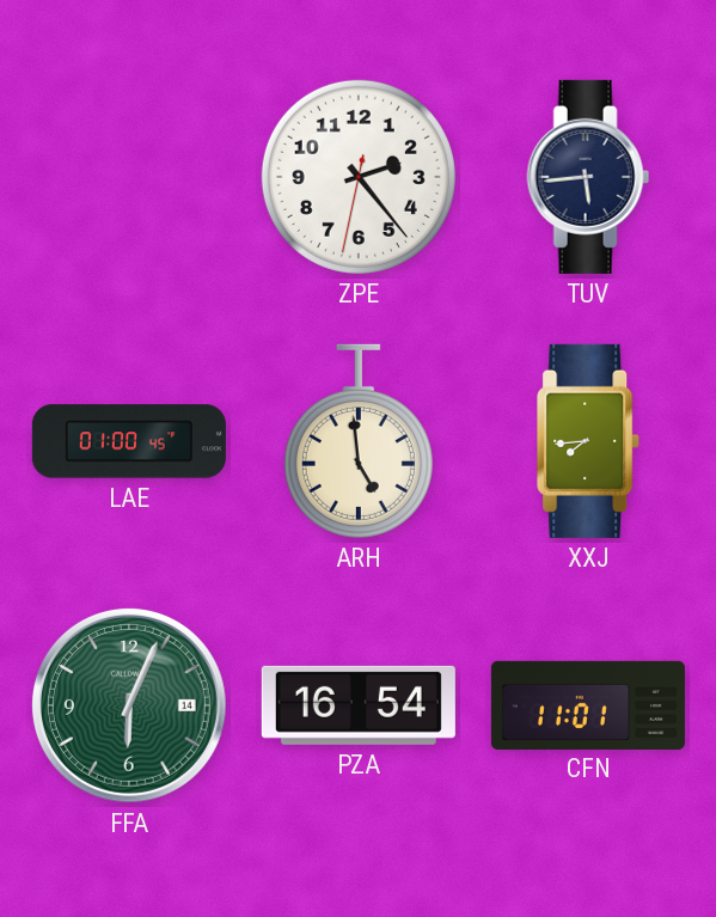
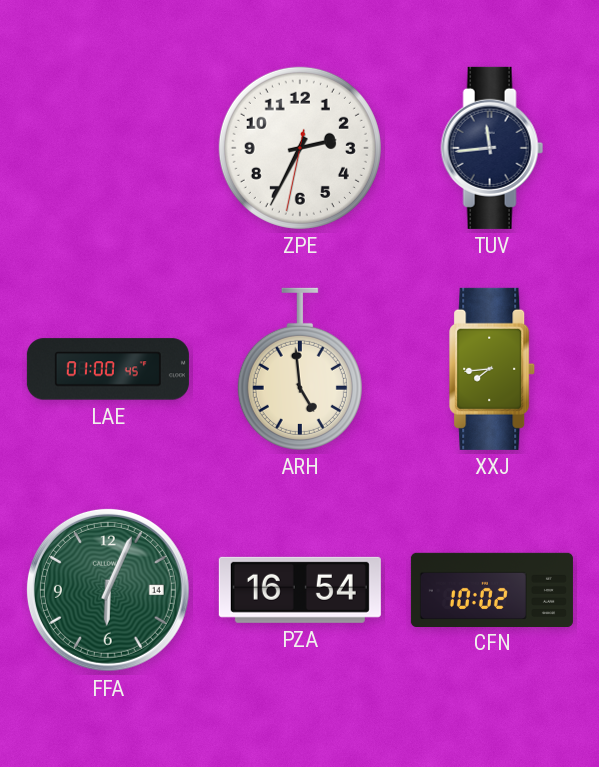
ZPE: 2:23 -> 2:34 (300, 148)
TUV: 5:44 -> 11:44 (492, 148)
CFN: 11:01 -> 10:02 (492, 589)
